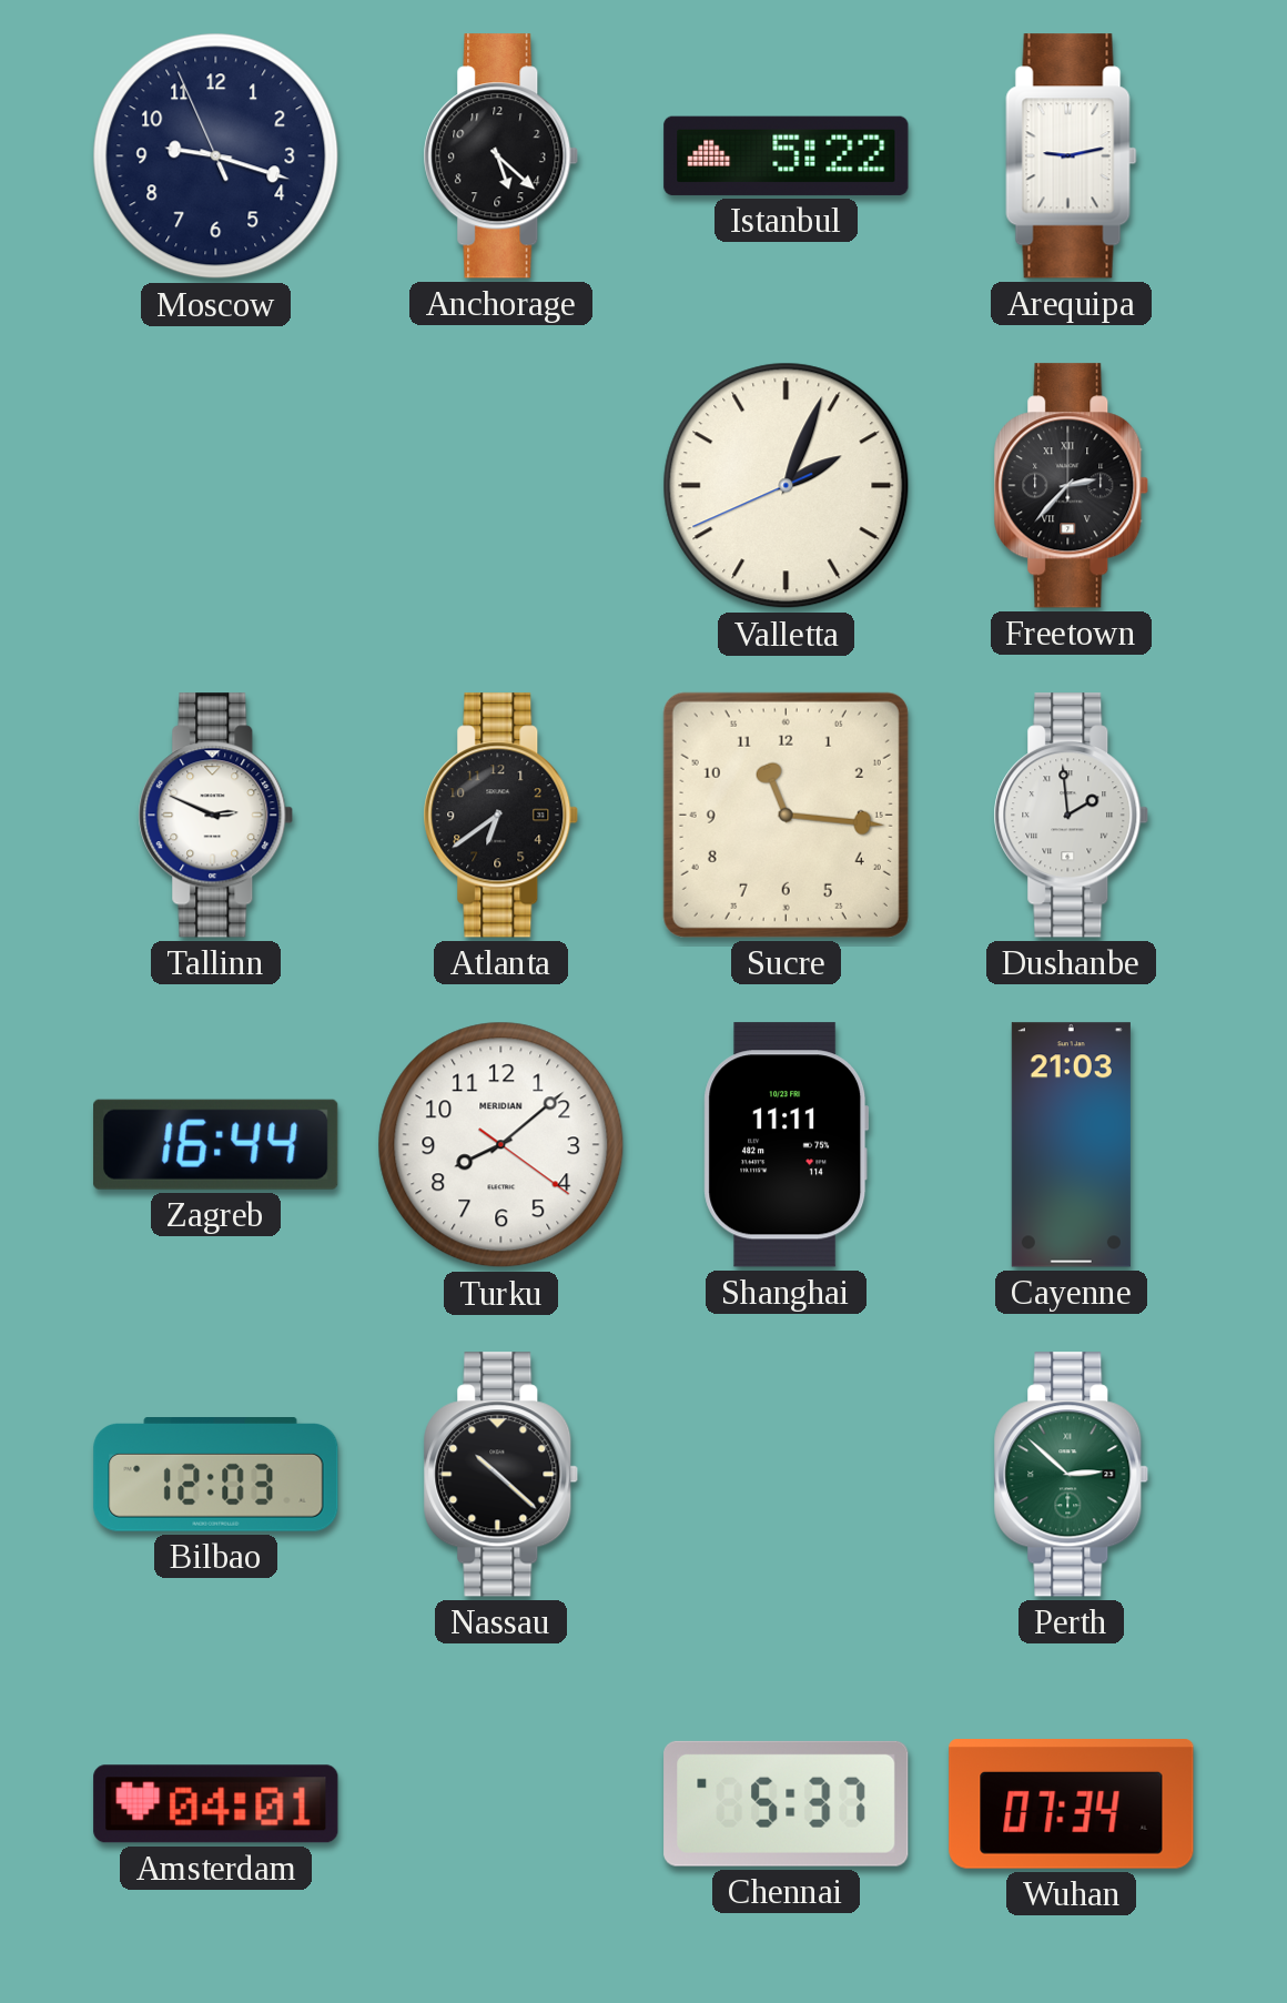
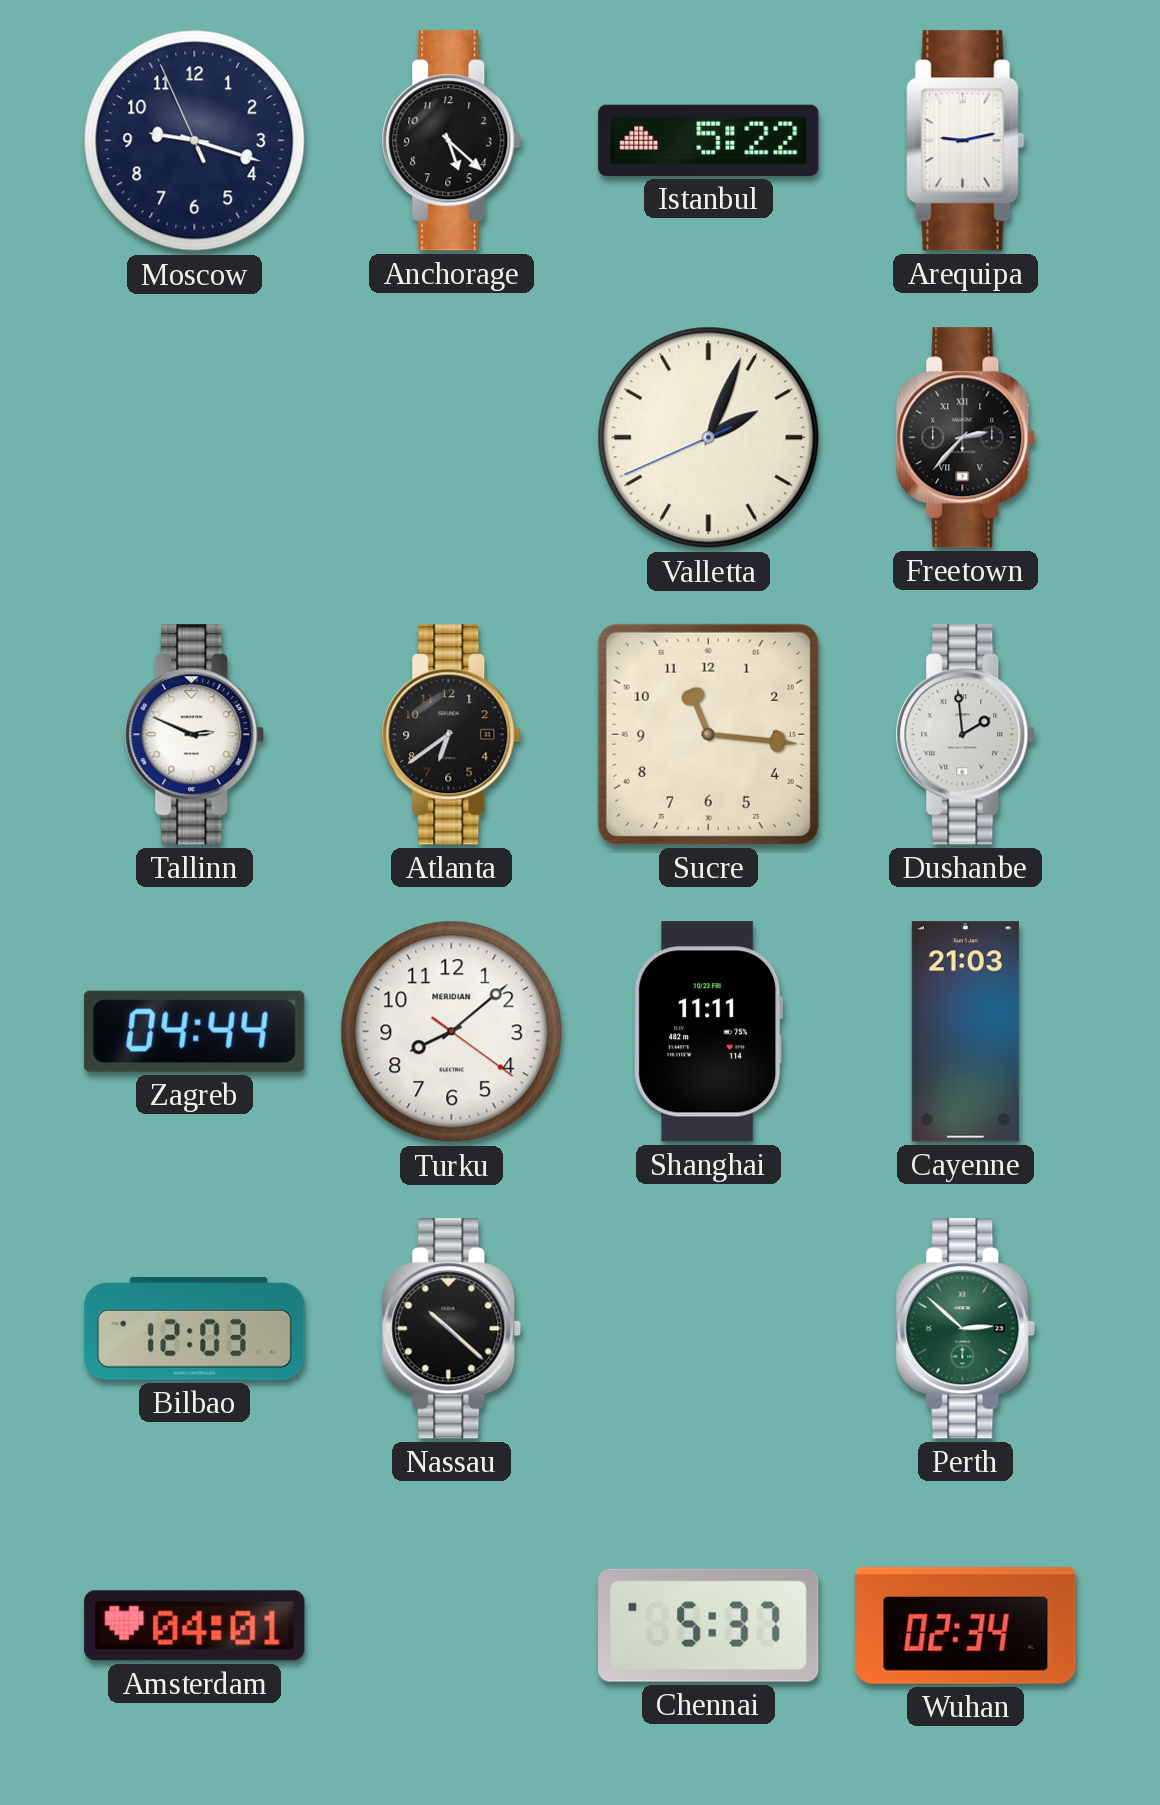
Zagreb: 16:44 -> 04:44 (195, 1031)
Wuhan: 07:34 -> 02:34 (966, 1626)
